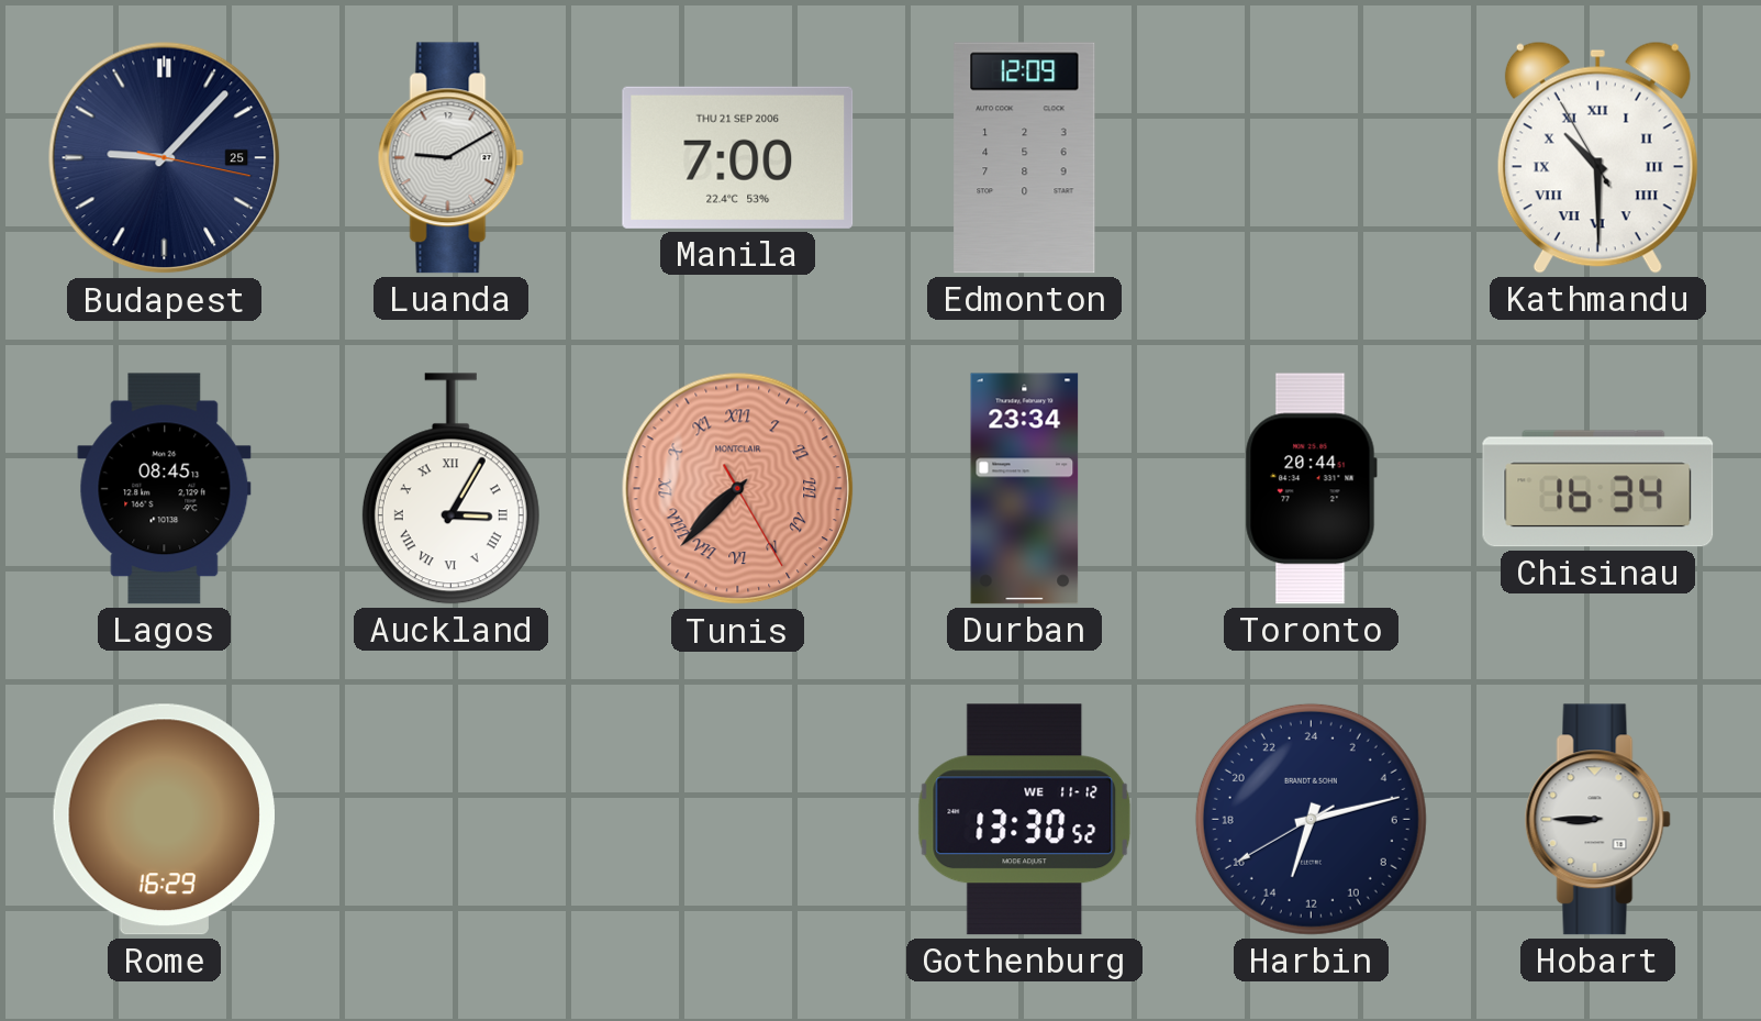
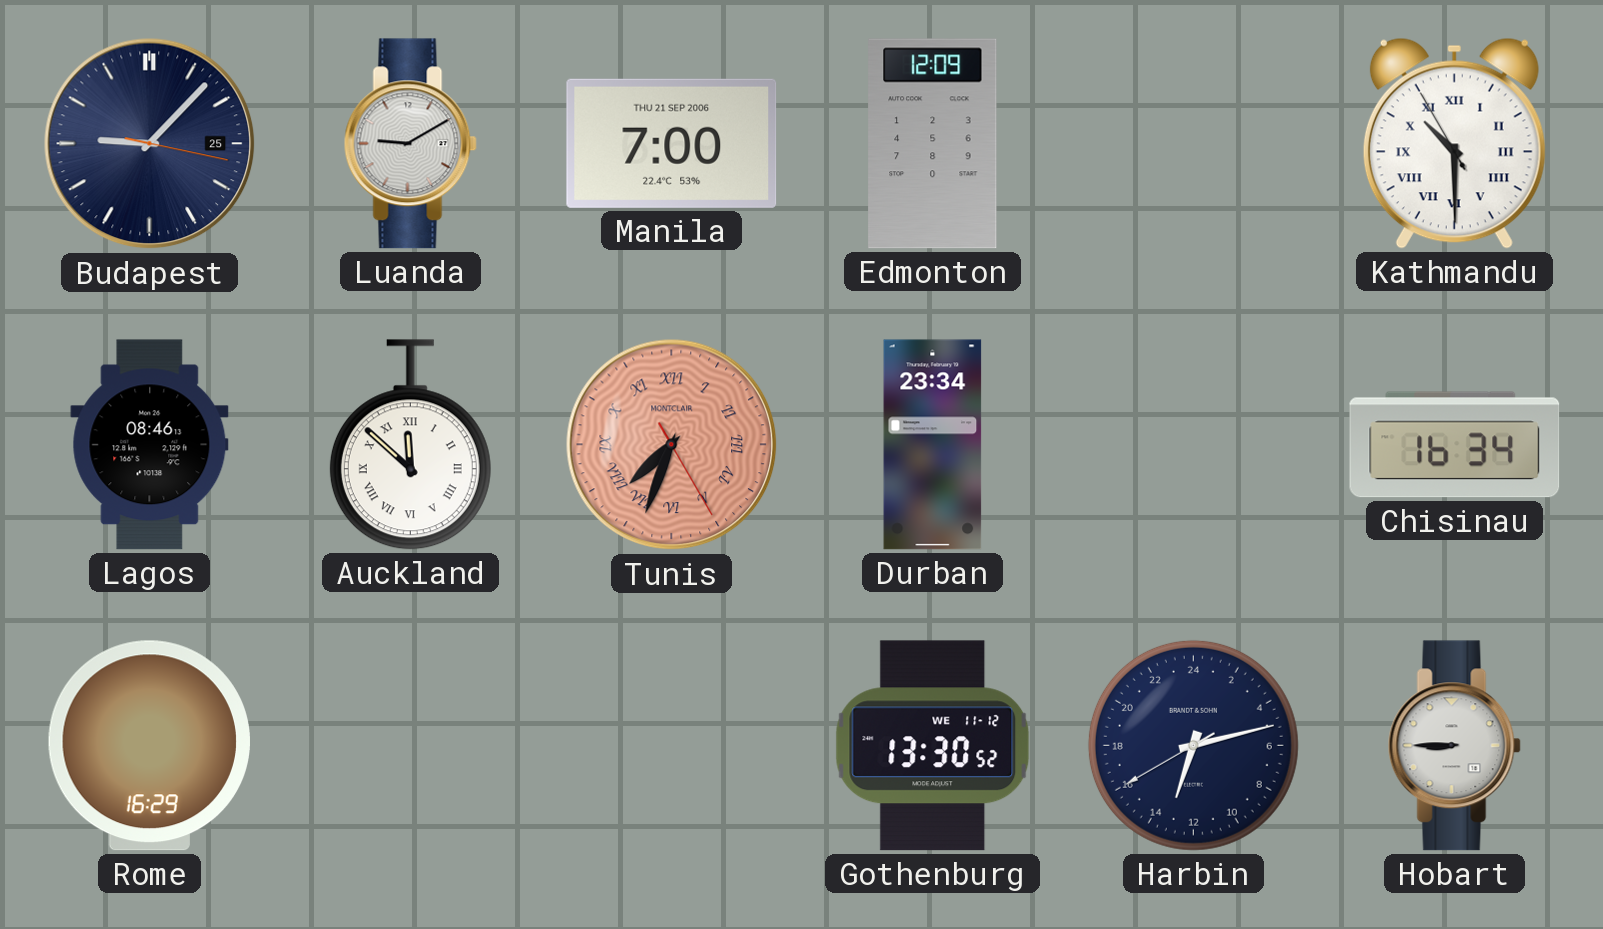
Lagos: 08:45 -> 08:46 (150, 445)
Auckland: 3:05 -> 11:52 (410, 445)
Tunis: 7:37 -> 7:33 (672, 445)
Toronto: 20:44 -> none (1311, 489)
